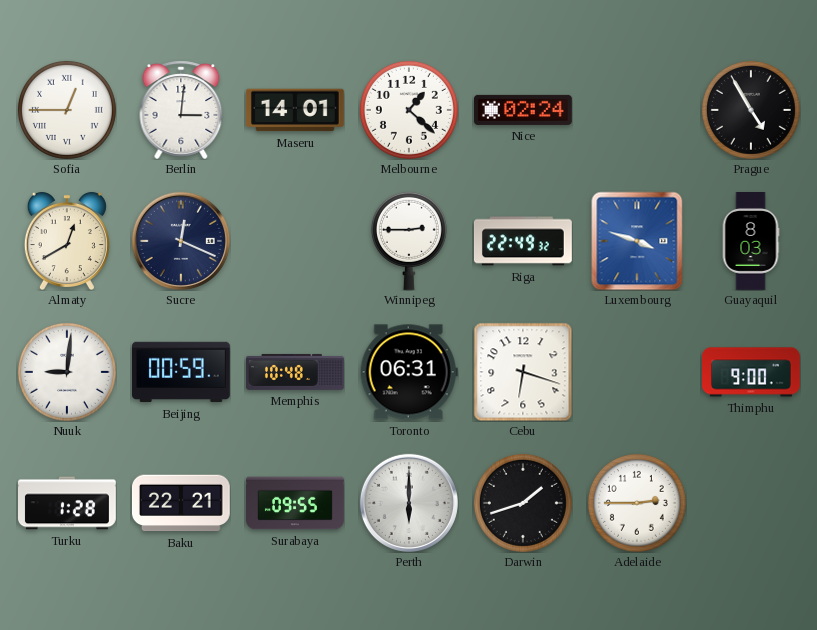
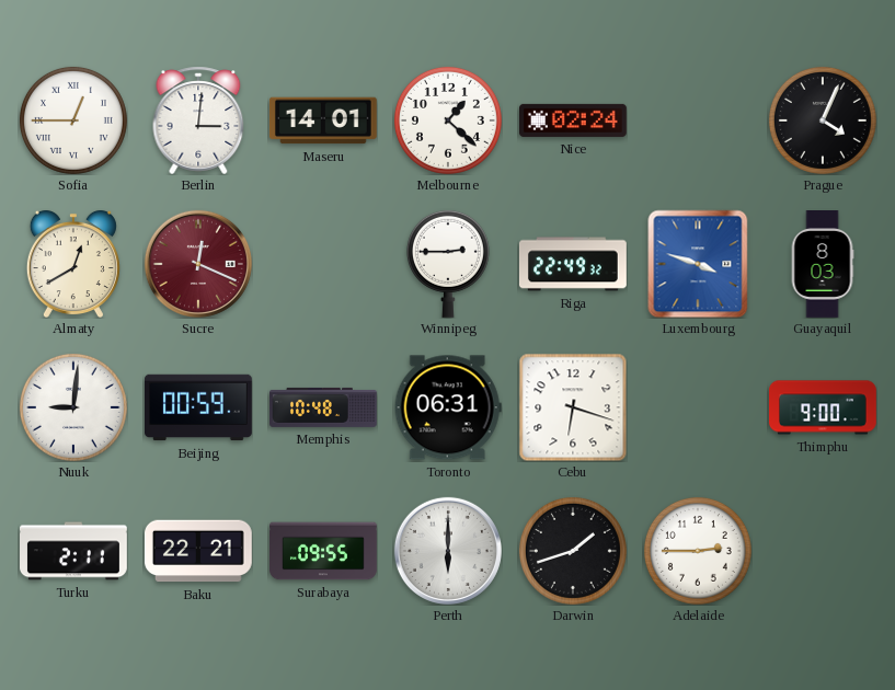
Prague: 4:55 -> 4:04 (823, 120)
Sucre dial: navy -> burgundy (198, 264)
Turku: 1:28 -> 2:11 (74, 551)
